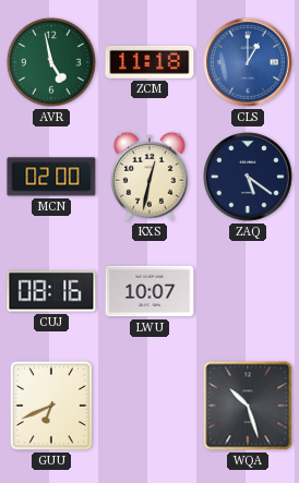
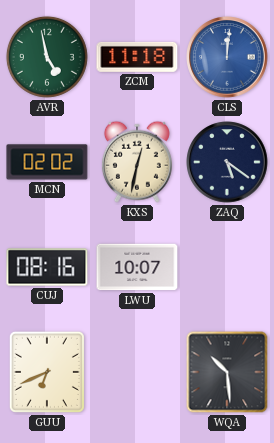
CLS: 1:00 -> 12:01 (227, 57)
MCN: 02:00 -> 02:02 (47, 162)
WQA: 10:27 -> 10:29 (227, 372)
